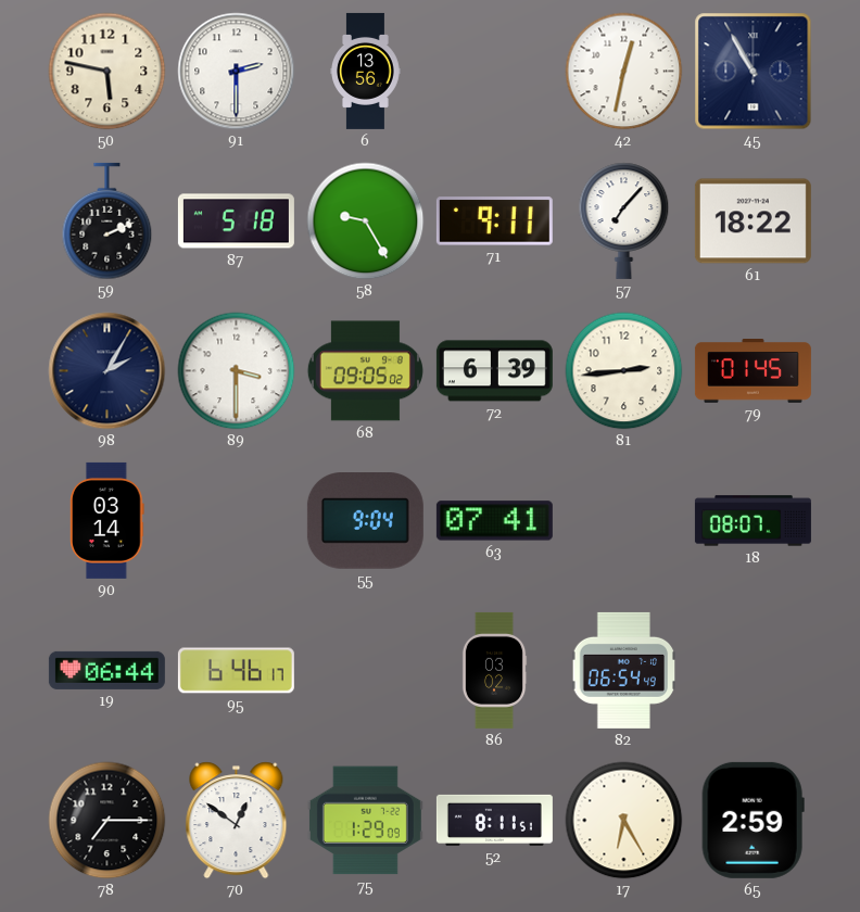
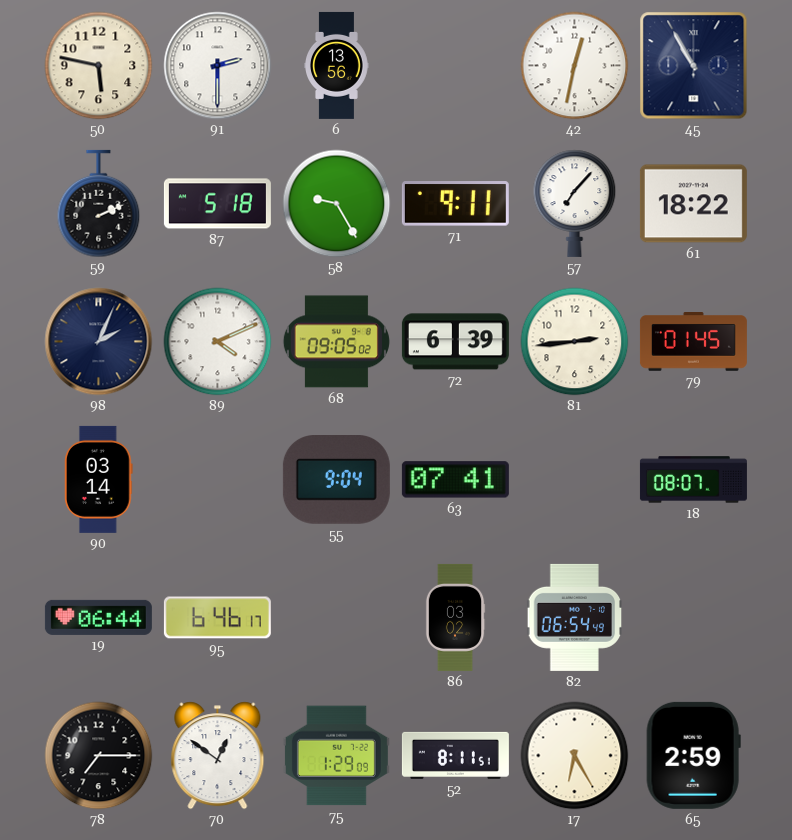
98: 2:05 -> 2:04 (99, 342)
89: 3:30 -> 4:11 (218, 342)
